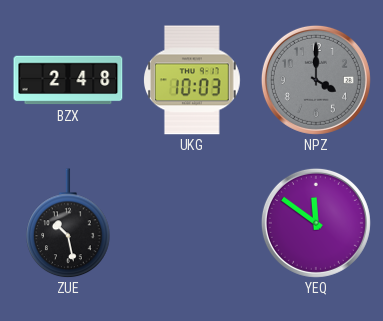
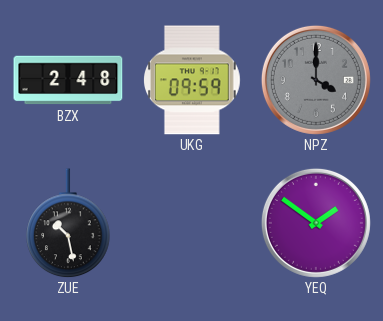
UKG: 10:03 -> 09:59 (193, 80)
YEQ: 11:51 -> 1:51 (316, 223)
